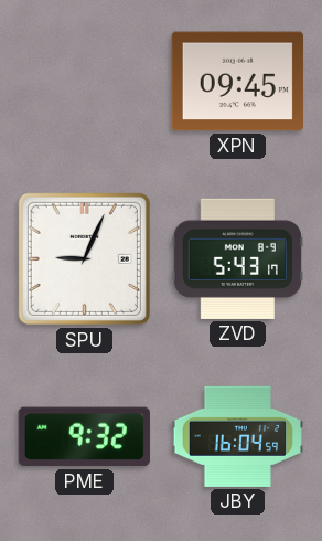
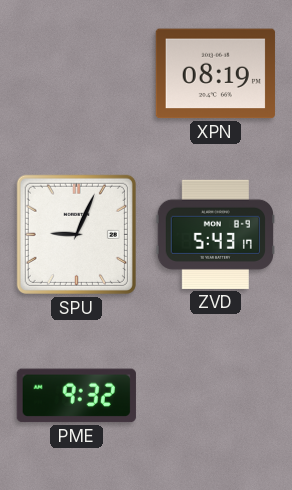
XPN: 09:45 -> 08:19 (215, 74)
JBY: 16:04 -> none (237, 436)
